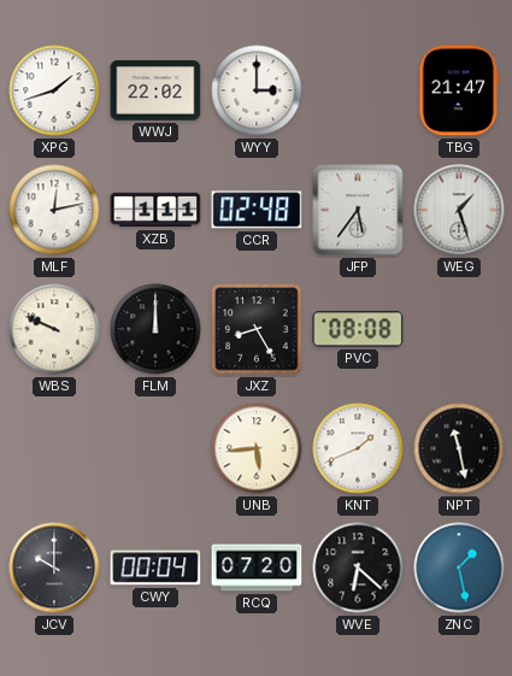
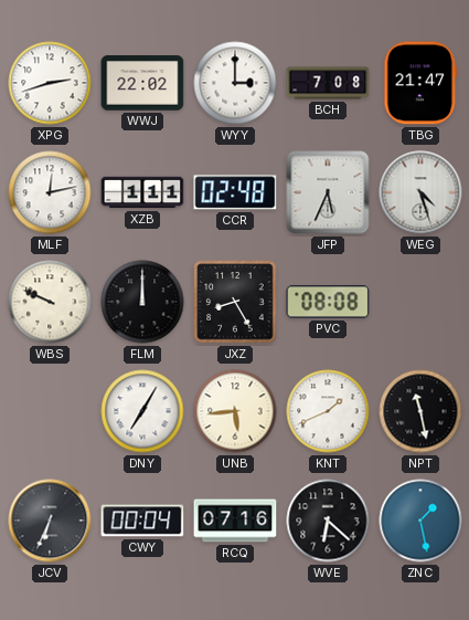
XPG: 1:42 -> 2:42 (50, 83)
BCH: none -> 7:08 (328, 83)
JFP: 5:36 -> 5:34 (328, 192)
WEG: 1:27 -> 4:27 (420, 192)
DNY: none -> 7:05 (142, 411)
JCV: 10:00 -> 6:34 (50, 521)
RCQ: 07:20 -> 07:16 (235, 521)
